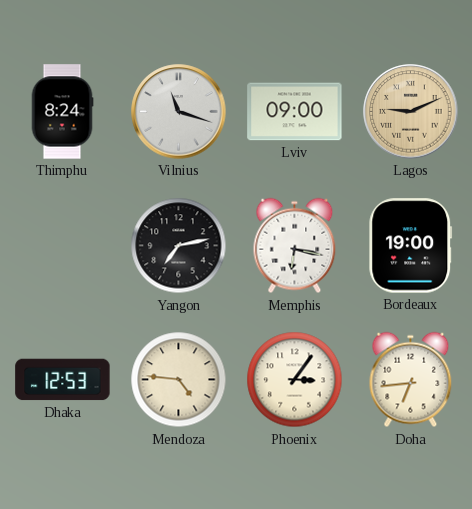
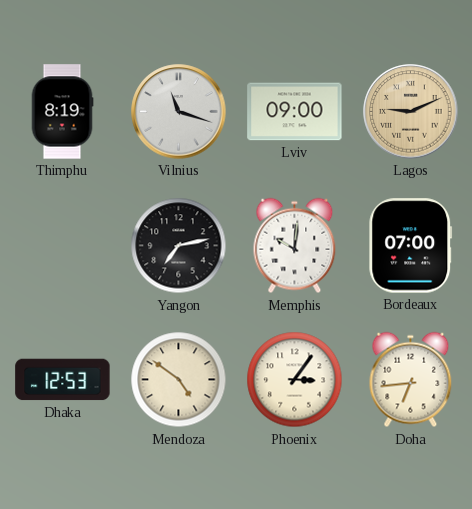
Thimphu: 8:24 -> 8:19 (62, 112)
Memphis: 6:17 -> 10:01 (295, 246)
Bordeaux: 19:00 -> 07:00 (411, 246)
Mendoza: 4:46 -> 4:51 (179, 380)
